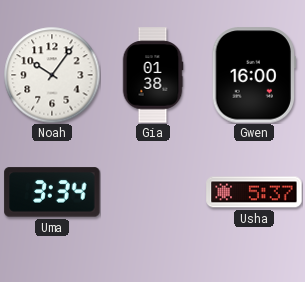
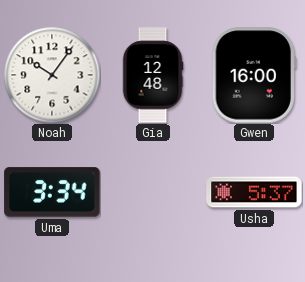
Gia: 01:38 -> 12:48 (153, 75)
